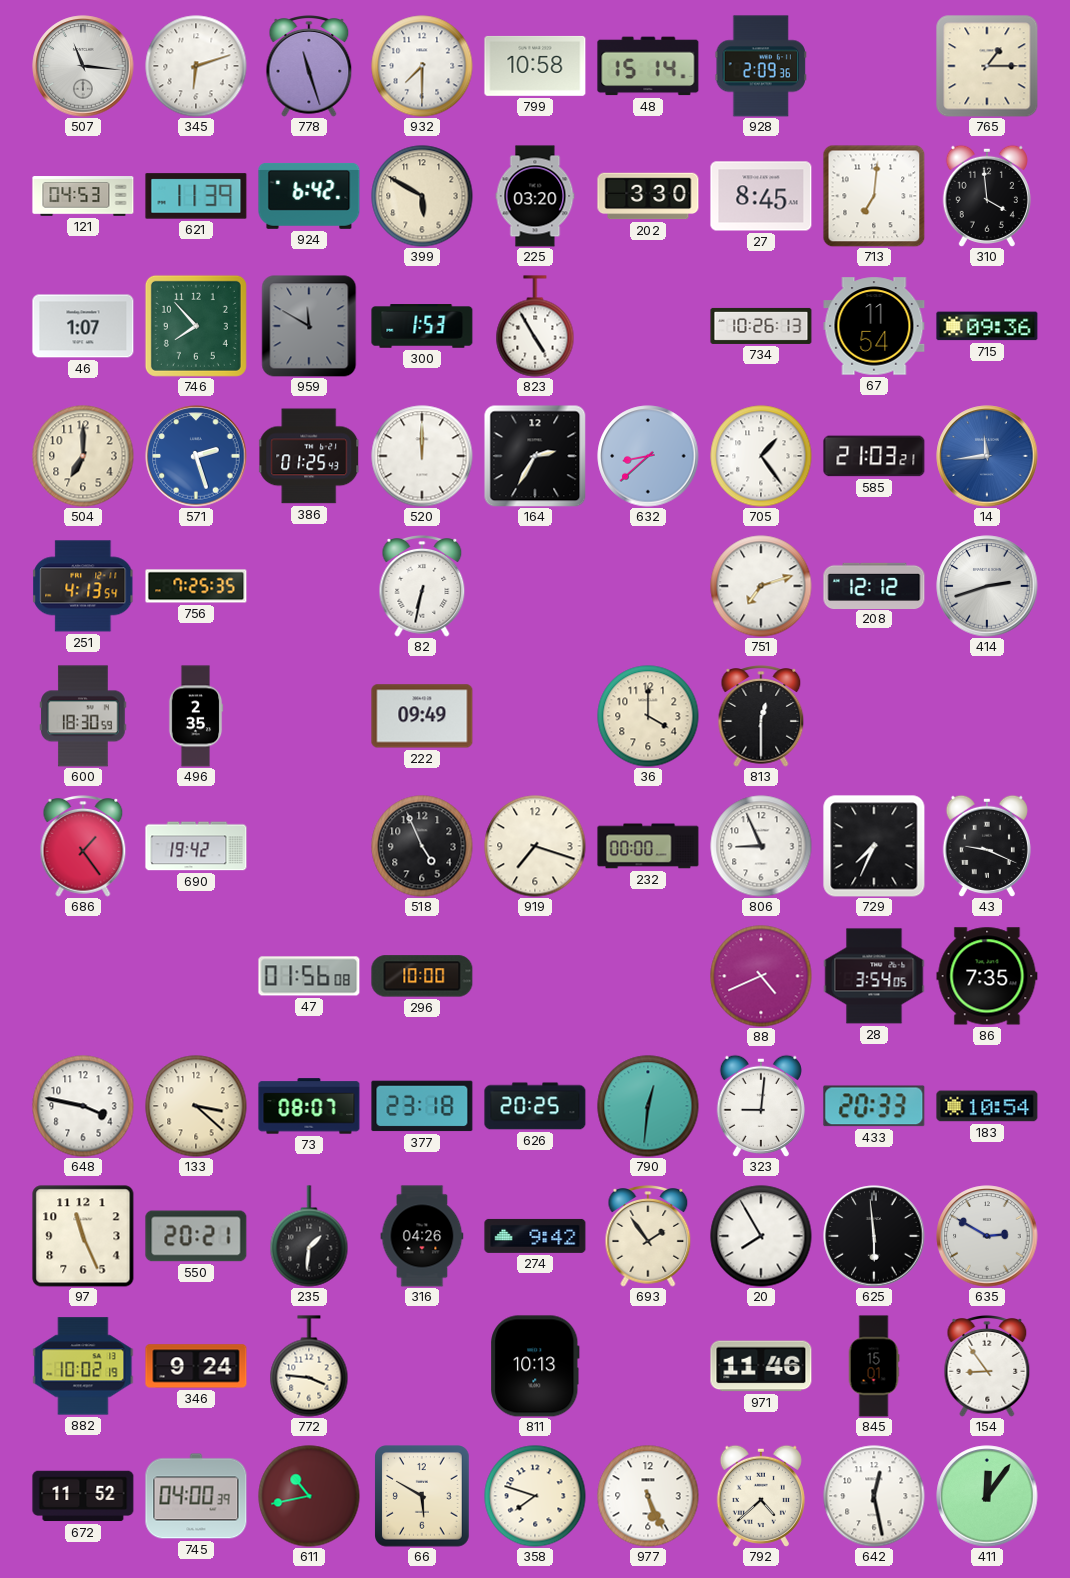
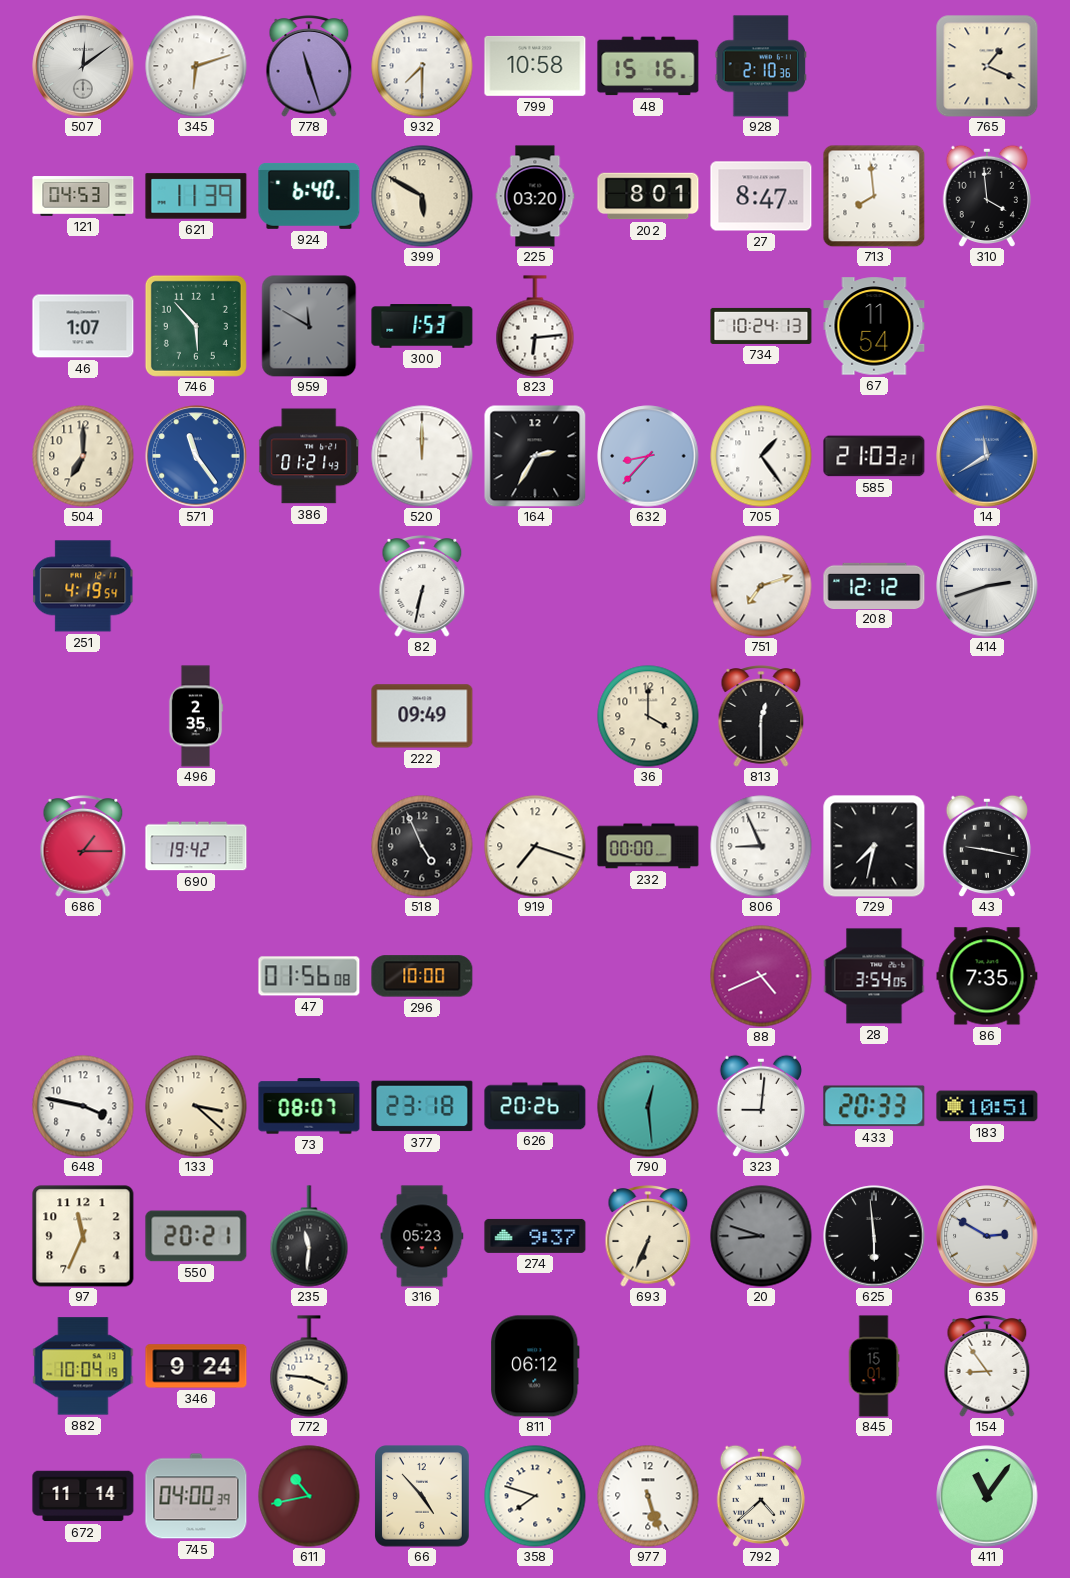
507: 11:16 -> 12:09 (83, 66)
48: 15:14 -> 15:16 (648, 66)
928: 2:09 -> 2:10 (761, 66)
765: 1:15 -> 1:19 (987, 66)
924: 6:42 -> 6:40 (309, 196)
202: 3:30 -> 8:01 (648, 196)
27: 8:45 -> 8:47 (761, 196)
713: 7:01 -> 7:59 (874, 196)
746: 7:53 -> 5:53 (196, 326)
823: 4:55 -> 6:14 (535, 326)
734: 10:26 -> 10:24 (761, 326)
715: 09:36 -> none (987, 326)
571: 2:27 -> 11:24 (196, 456)
386: 01:25 -> 01:21 (309, 456)
632: 8:38 -> 8:37 (648, 456)
14: 11:44 -> 11:40 (987, 456)
251: 4:13 -> 4:19 (83, 586)
756: 7:25 -> none (196, 586)
600: 18:30 -> none (83, 716)
686: 1:24 -> 1:15 (83, 847)
729: 7:34 -> 7:32 (874, 846)
43: 9:19 -> 9:17 (987, 846)
626: 20:25 -> 20:26 (535, 1106)
790: 12:31 -> 12:29 (648, 1106)
183: 10:54 -> 10:51 (987, 1106)
97: 11:26 -> 11:34 (83, 1236)
235: 1:31 -> 11:31 (309, 1236)
316: 04:26 -> 05:23 (422, 1236)
274: 9:42 -> 9:37 (535, 1236)
693: 1:54 -> 6:34 (648, 1237)
20: 7:55 -> 8:48 (761, 1236)
20 dial: white -> grey (761, 1236)
882: 10:02 -> 10:04 (83, 1366)
811: 10:13 -> 06:12 (535, 1366)
971: 11:46 -> none (761, 1366)
672: 11:52 -> 11:14 (83, 1496)
66: 5:50 -> 4:53 (423, 1497)
977: 5:26 -> 5:27 (648, 1496)
642: 12:28 -> none (874, 1496)
411: 12:06 -> 11:06 (987, 1496)
